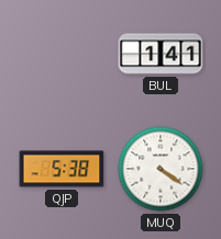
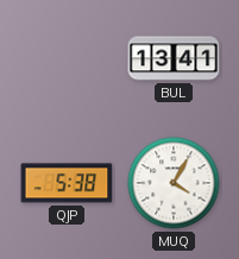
BUL: 1:41 -> 13:41 (174, 58)
MUQ: 4:21 -> 4:05 (174, 183)
